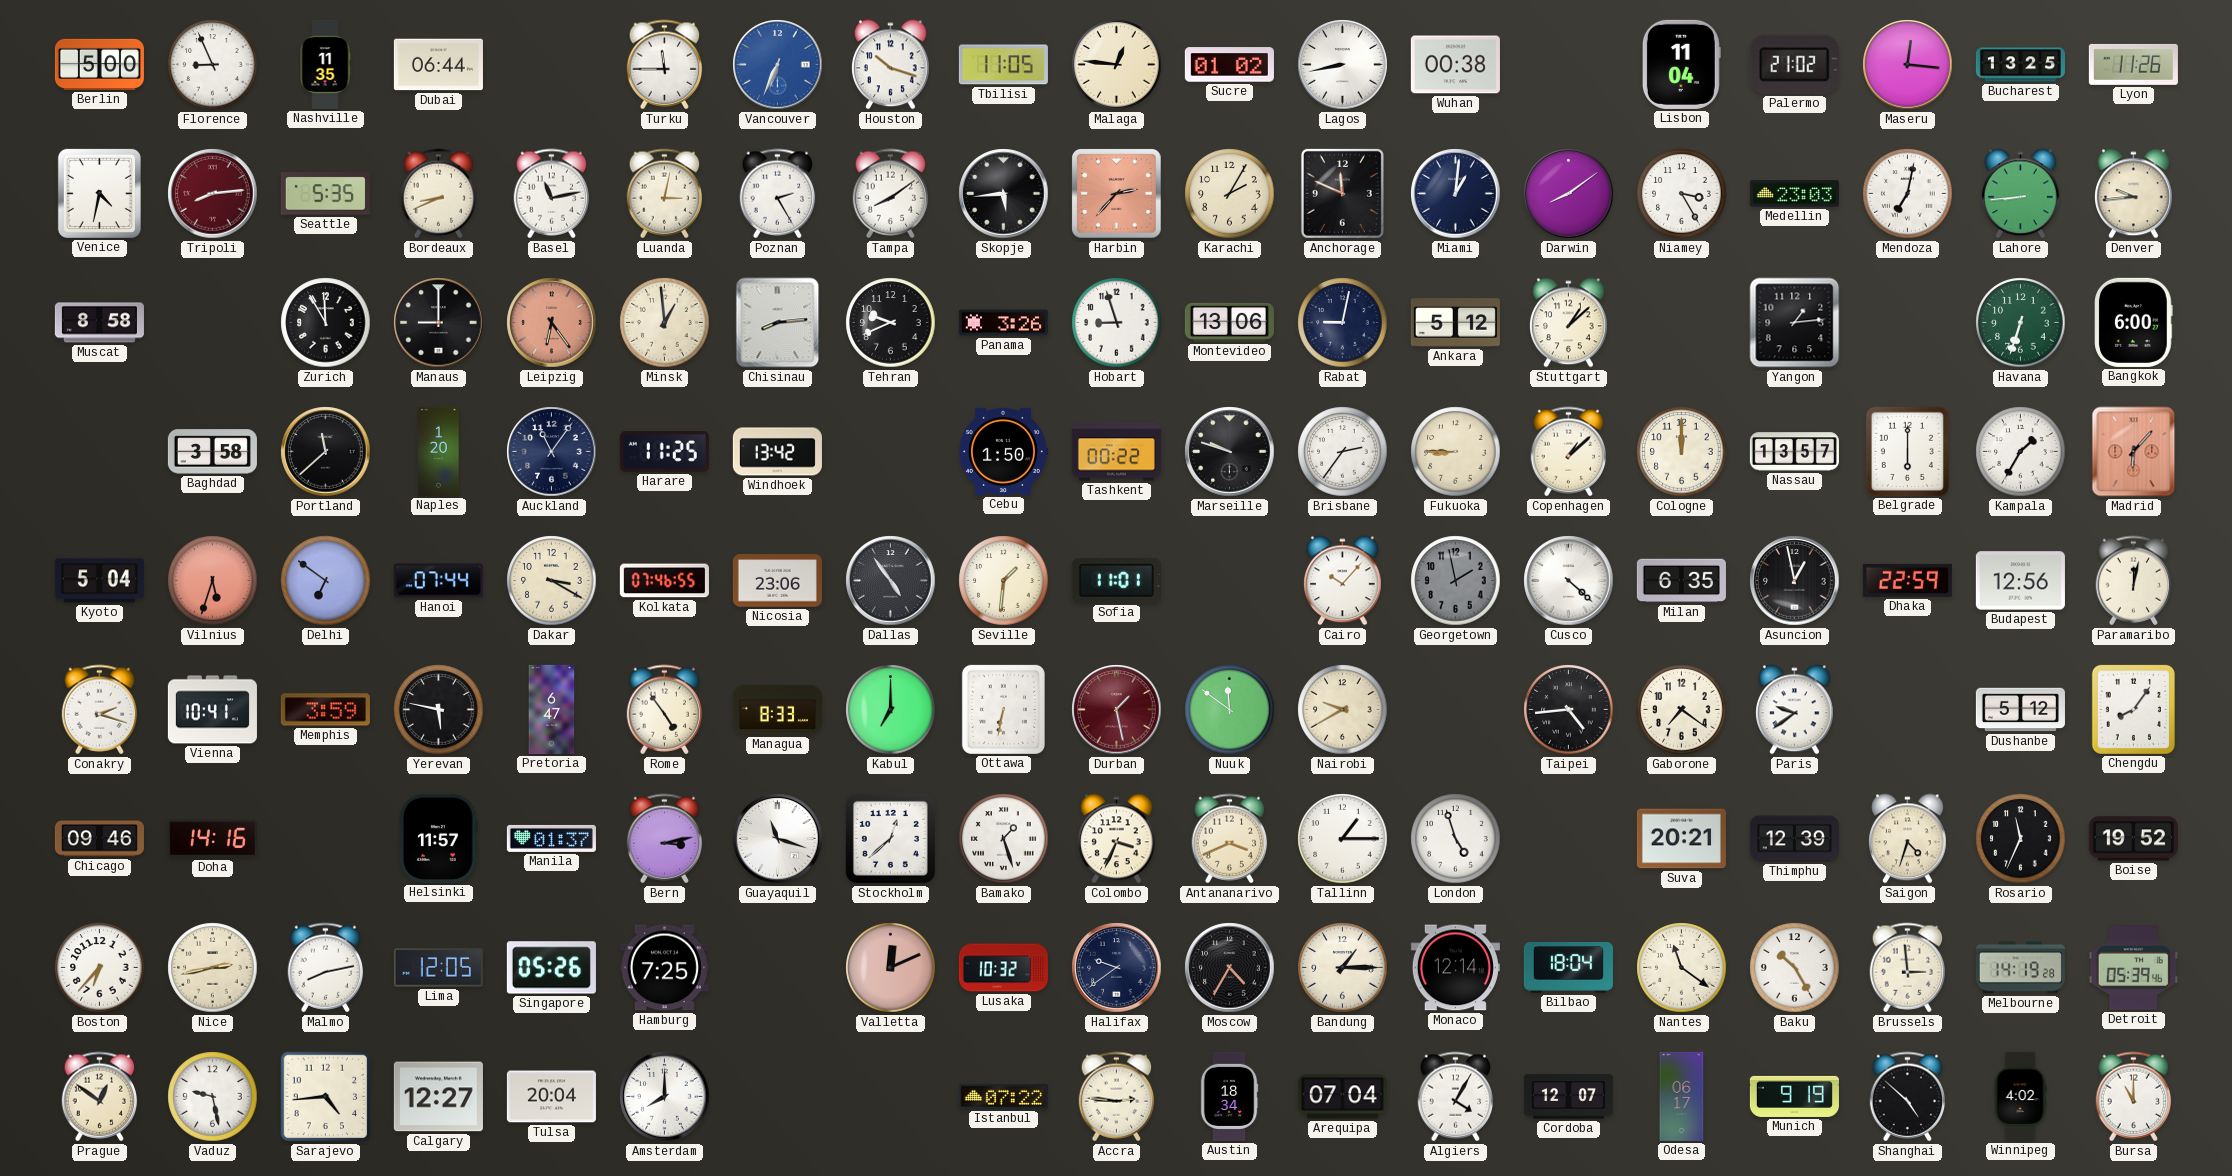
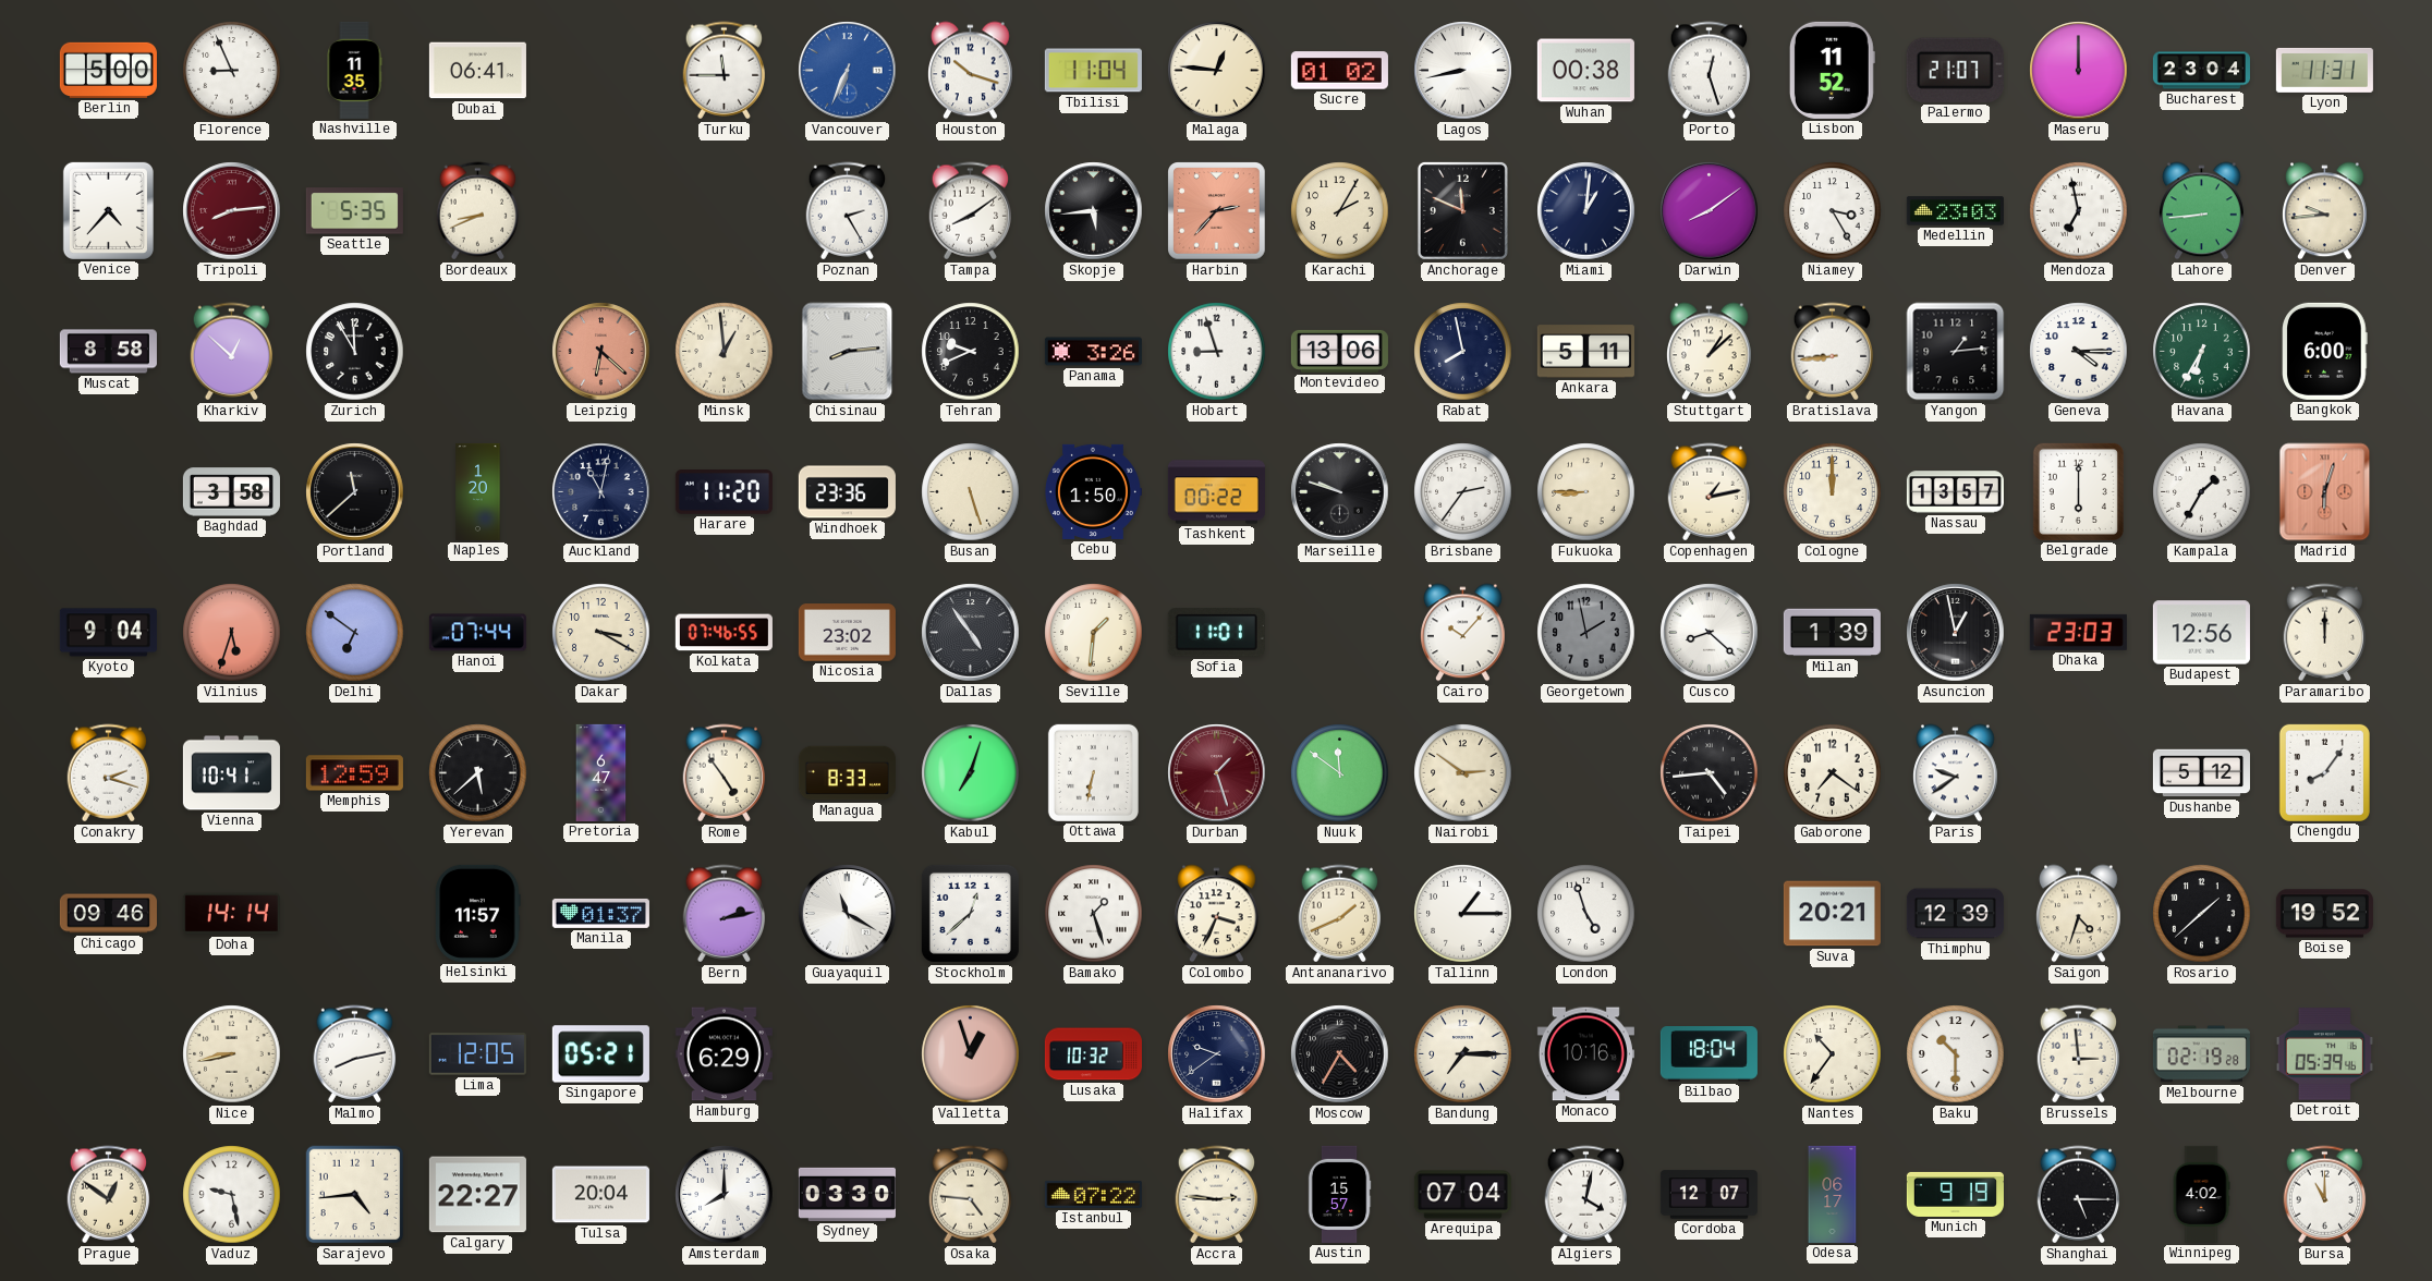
Dubai: 06:44 -> 06:41 (477, 71)
Tbilisi: 11:05 -> 11:04 (1093, 71)
Porto: none -> 12:27 (1710, 71)
Lisbon: 11:04 -> 11:52 (1832, 70)
Palermo: 21:02 -> 21:07 (1955, 70)
Maseru: 12:16 -> 12:00 (2079, 71)
Bucharest: 13:25 -> 23:04 (2201, 71)
Lyon: 11:26 -> 11:31 (2324, 70)
Venice: 4:32 -> 4:37 (108, 210)
Basel: 11:13 -> none (552, 194)
Luanda: 3:02 -> none (665, 194)
Mendoza: 7:02 -> 6:58 (2079, 211)
Kharkiv: none -> 12:52 (232, 352)
Manaus: 9:00 -> none (439, 323)
Leipzig: 6:24 -> 6:22 (601, 352)
Rabat: 9:02 -> 7:58 (1463, 352)
Ankara: 5:12 -> 5:11 (1585, 352)
Bratislava: none -> 8:44 (1833, 352)
Geneva: none -> 4:15 (2079, 352)
Havana: 6:33 -> 6:35 (2202, 352)
Auckland: 11:06 -> 11:02 (601, 492)
Harare: 11:25 -> 11:20 (723, 492)
Windhoek: 13:42 -> 23:36 (847, 492)
Busan: none -> 5:27 (971, 492)
Copenhagen: 1:08 -> 1:13 (1710, 492)
Madrid: 6:07 -> 6:03 (2325, 492)
Kyoto: 5:04 -> 9:04 (108, 633)
Nicosia: 23:06 -> 23:02 (847, 633)
Cusco: 4:22 -> 8:22 (1710, 633)
Milan: 6:35 -> 1:39 (1832, 633)
Dhaka: 22:59 -> 23:03 (2078, 632)
Paramaribo: 12:02 -> 12:00 (2325, 633)
Memphis: 3:59 -> 12:59 (354, 773)
Yerevan: 5:47 -> 5:38 (478, 773)
Kabul: 7:00 -> 7:03 (971, 773)
Durban: 1:28 -> 1:27 (1217, 773)
Nairobi: 9:40 -> 2:51 (1463, 773)
Doha: 14:16 -> 14:14 (231, 914)
Bern: 3:13 -> 2:13 (725, 914)
Guayaquil: 11:18 -> 11:20 (848, 914)
Antananarivo: 3:41 -> 1:41 (1340, 914)
Rosario: 11:34 -> 1:38 (2202, 914)
Boston: 6:37 -> none (100, 968)
Nice: 2:43 -> 8:43 (232, 1054)
Singapore: 05:26 -> 05:21 (600, 1054)
Hamburg: 7:25 -> 6:29 (723, 1054)
Valletta: 12:11 -> 12:57 (971, 1054)
Bandung: 1:15 -> 7:15 (1463, 1054)
Monaco: 12:14 -> 10:16 (1585, 1054)
Nantes: 11:21 -> 10:36 (1833, 1054)
Baku: 10:25 -> 10:30 (1956, 1054)
Melbourne: 14:19 -> 02:19 (2201, 1054)
Calgary: 12:27 -> 22:27 (477, 1195)
Sydney: none -> 03:30 (847, 1194)
Osaka: none -> 4:46 (971, 1195)
Austin: 18:34 -> 15:57 (1339, 1194)
Algiers: 4:05 -> 4:02 (1586, 1195)
Shanghai: 4:52 -> 5:15 (2079, 1195)
